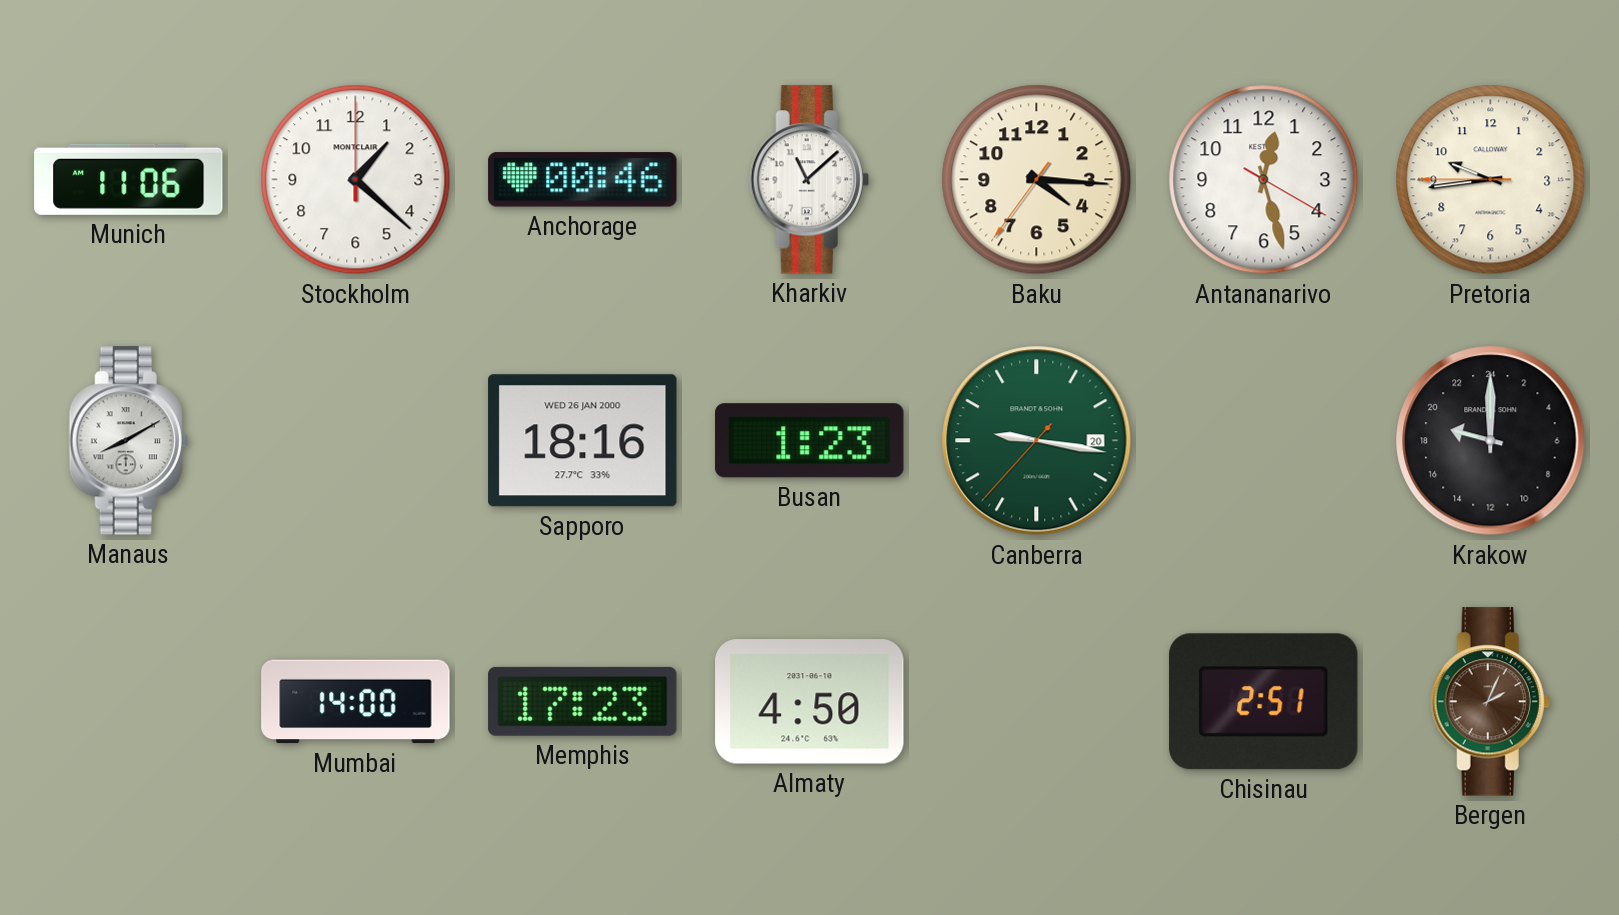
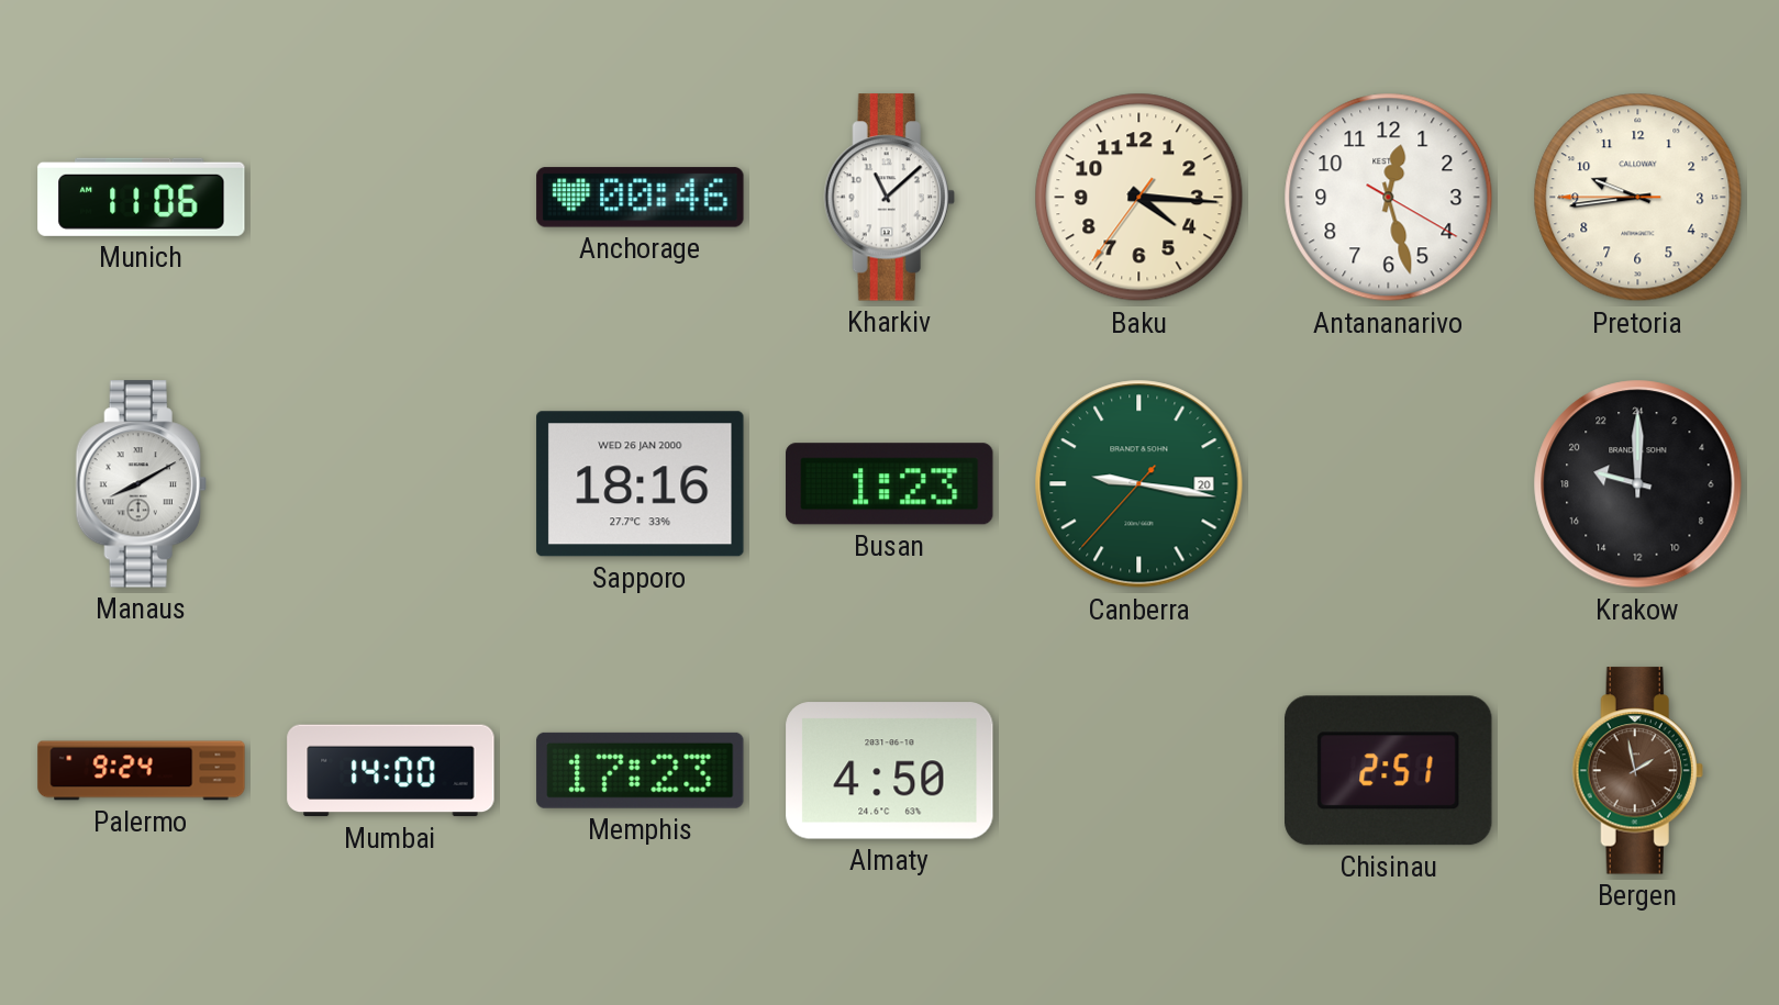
Stockholm: 1:22 -> none (356, 180)
Palermo: none -> 9:24 (142, 771)
Bergen: 2:04 -> 1:58 (1637, 771)
